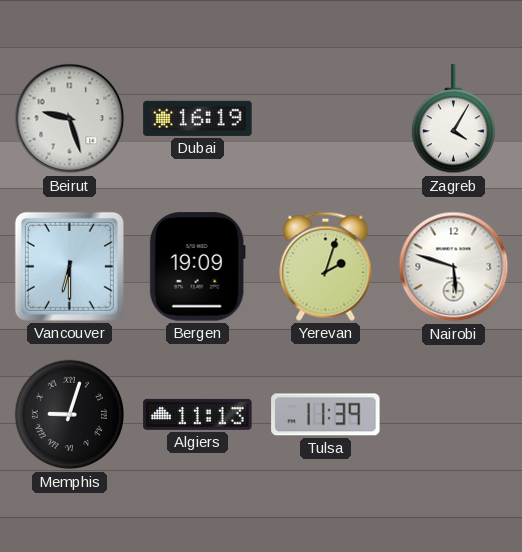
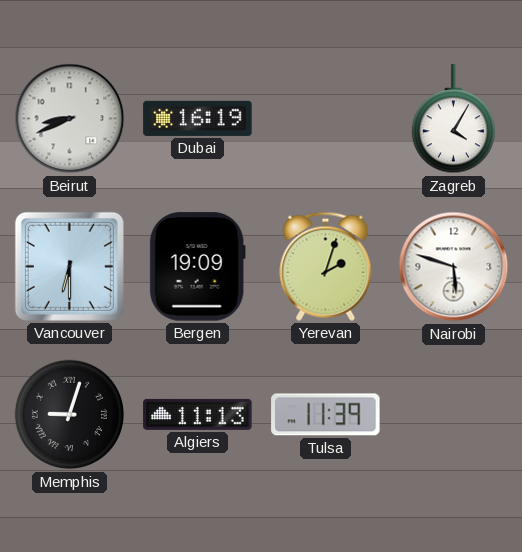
Beirut: 9:27 -> 8:41 (70, 119)
